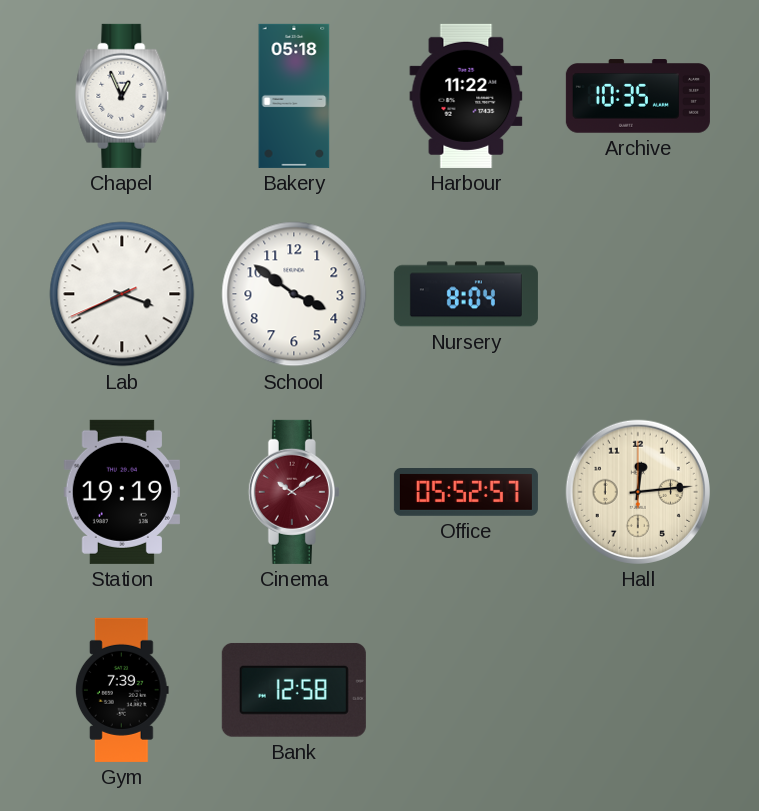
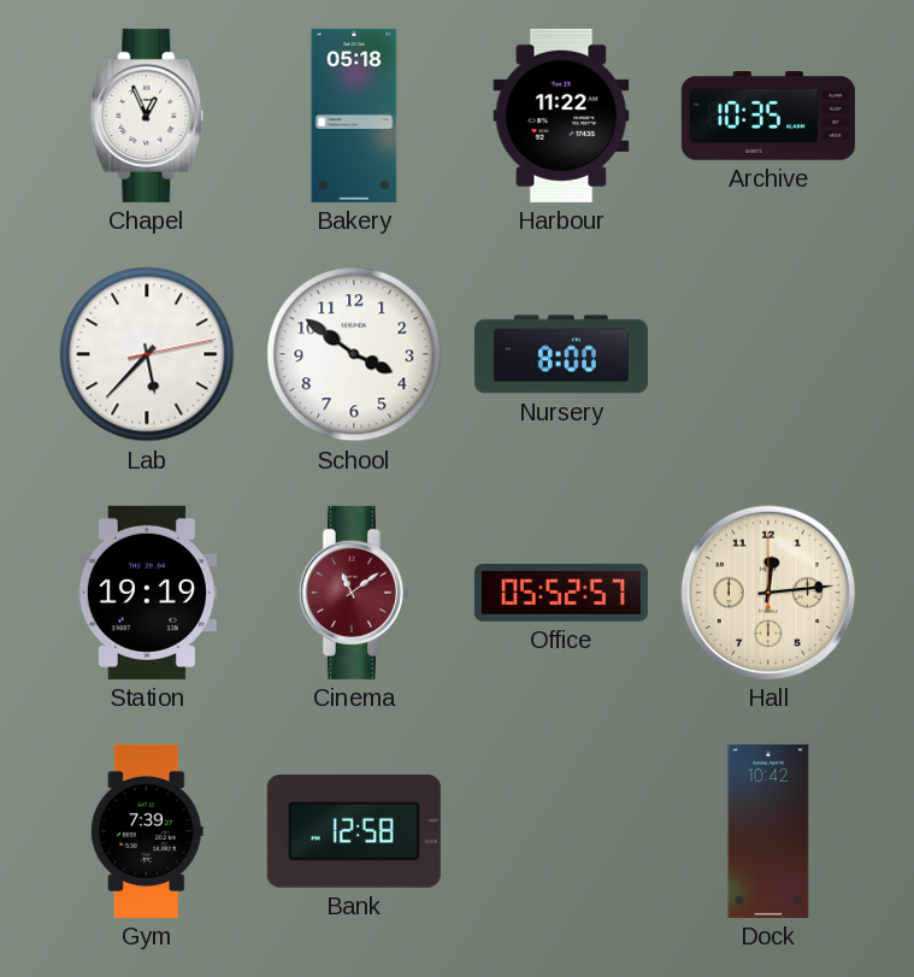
Lab: 3:40 -> 5:37 (147, 354)
Nursery: 8:04 -> 8:00 (561, 354)
Cinema: 10:09 -> 11:09 (354, 593)
Dock: none -> 10:42 (768, 831)
